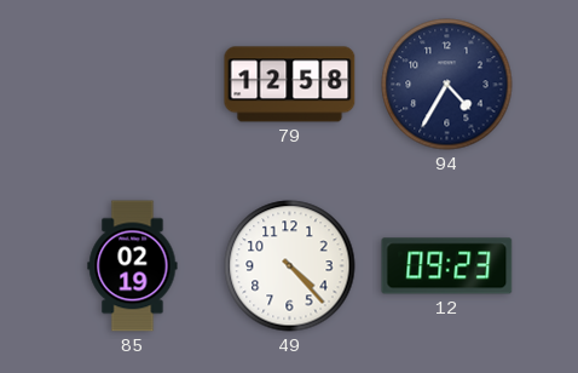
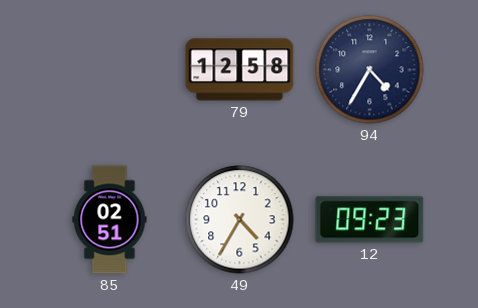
85: 02:19 -> 02:51 (110, 220)
49: 4:23 -> 4:35 (240, 220)
